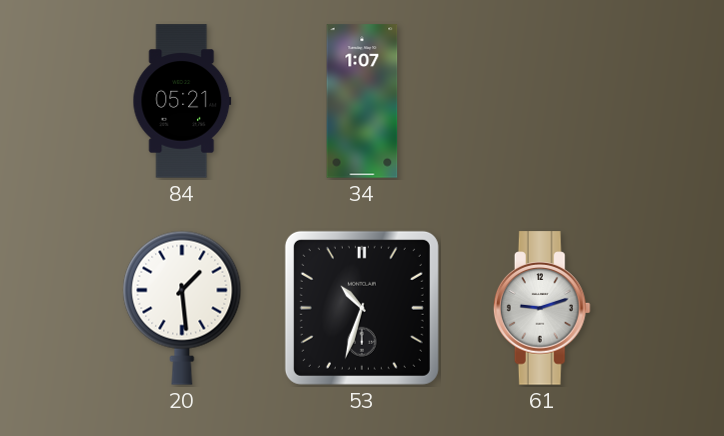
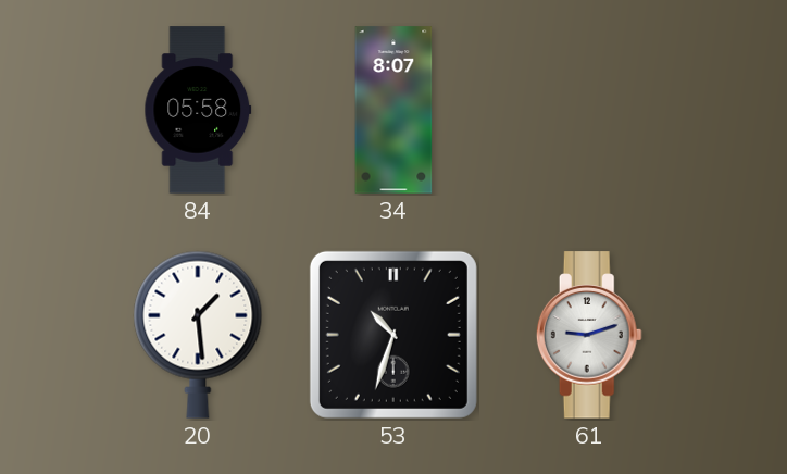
84: 05:21 -> 05:58 (198, 110)
34: 1:07 -> 8:07 (393, 110)
